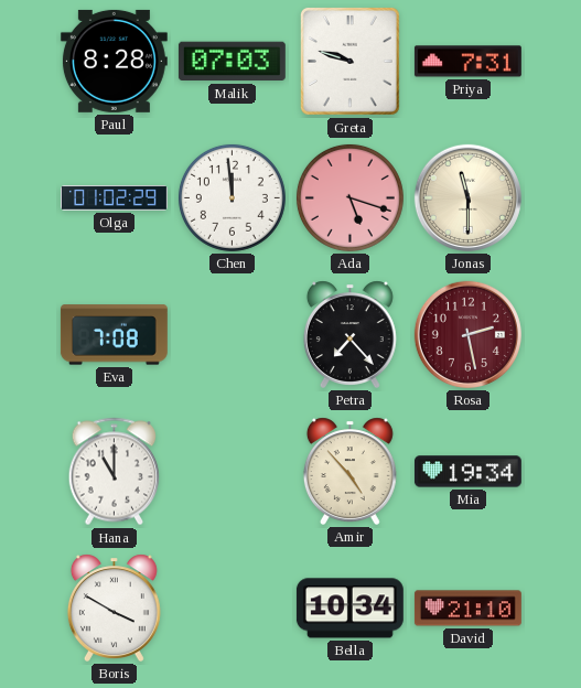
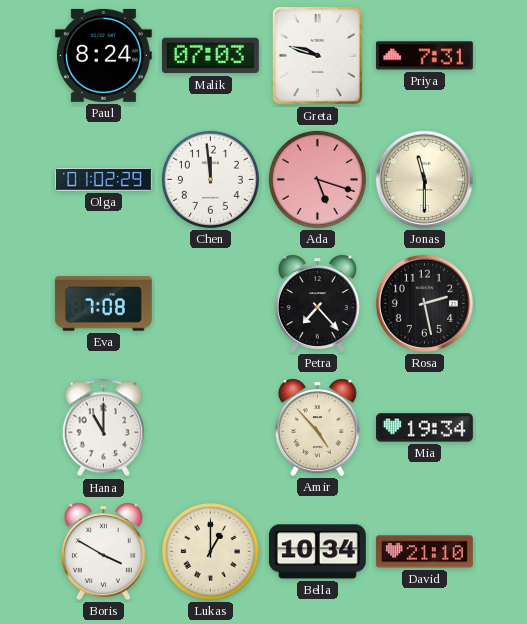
Paul: 8:28 -> 8:24 (103, 55)
Rosa dial: burgundy -> black (424, 303)
Lukas: none -> 1:00 (210, 551)
